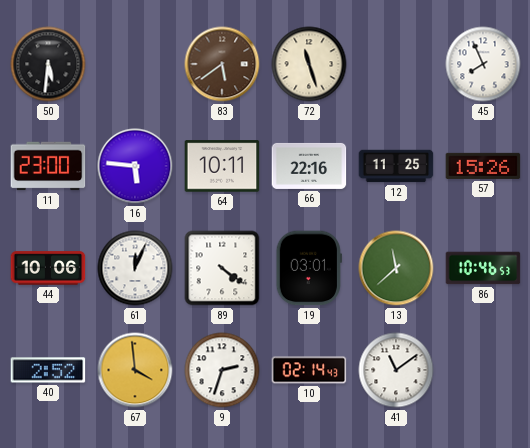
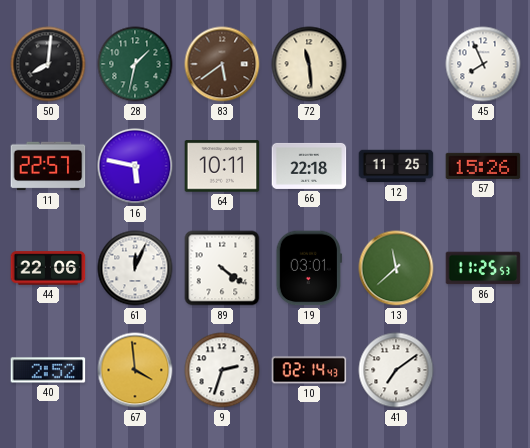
50: 5:31 -> 8:01 (48, 64)
28: none -> 1:32 (135, 64)
72: 11:27 -> 11:29 (309, 64)
11: 23:00 -> 22:57 (48, 166)
16: 5:46 -> 5:47 (135, 166)
66: 22:16 -> 22:18 (309, 166)
44: 10:06 -> 22:06 (48, 268)
86: 10:46 -> 11:25 (483, 268)
41: 11:09 -> 7:09 (396, 370)
